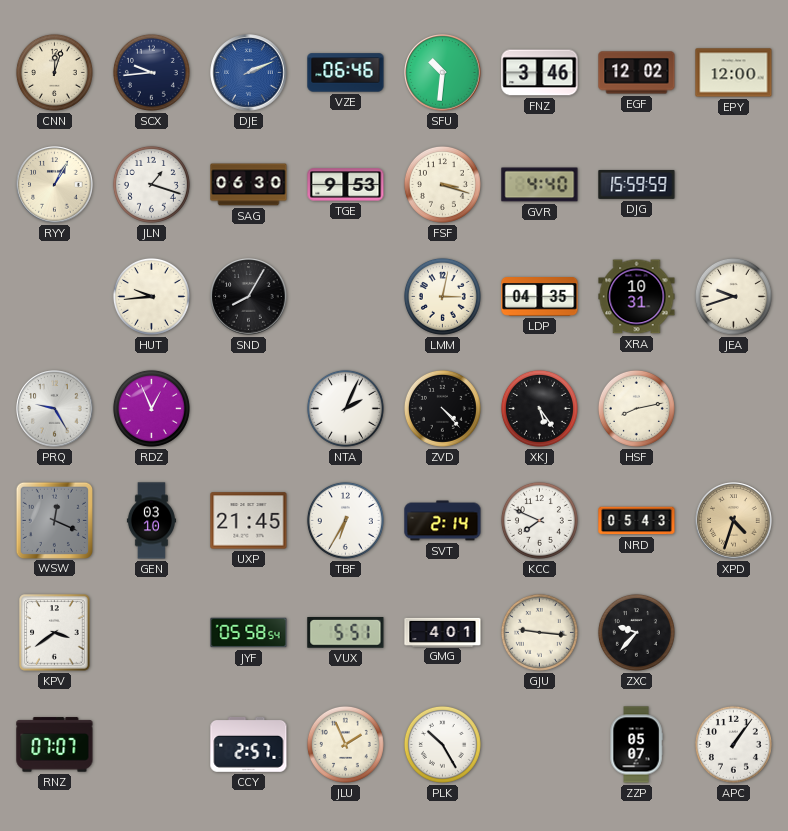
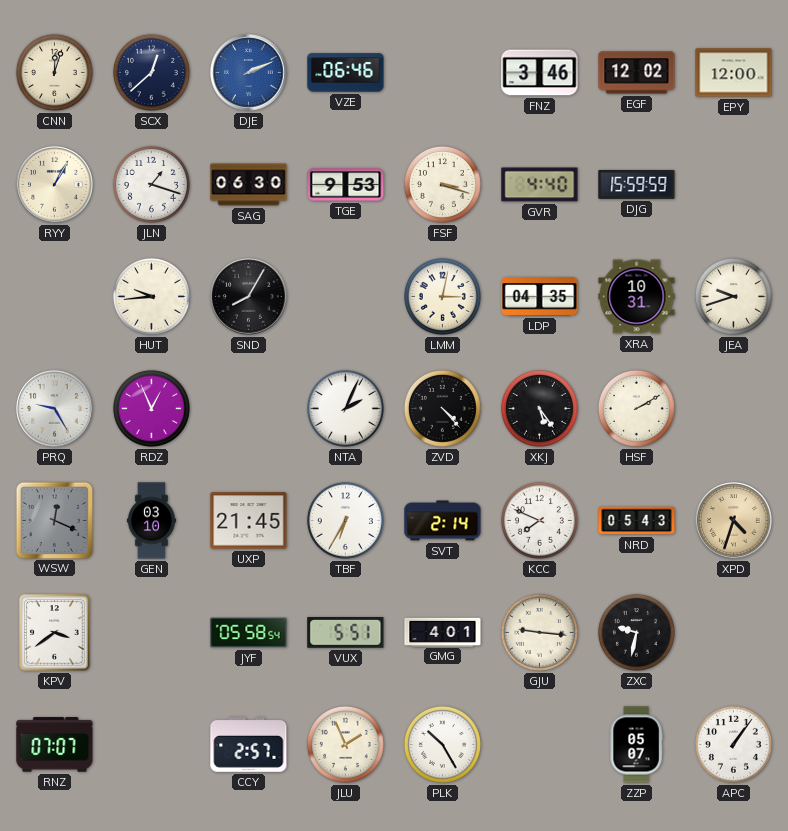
SCX: 9:44 -> 12:38 (151, 72)
SFU: 10:31 -> none (443, 73)
HSF: 8:13 -> 2:10 (636, 408)
ZXC: 9:37 -> 9:32 (636, 632)
